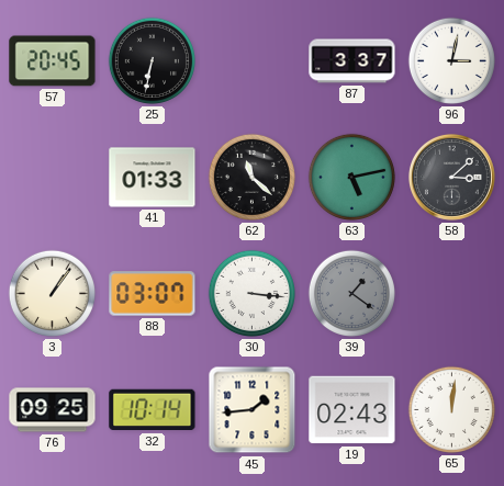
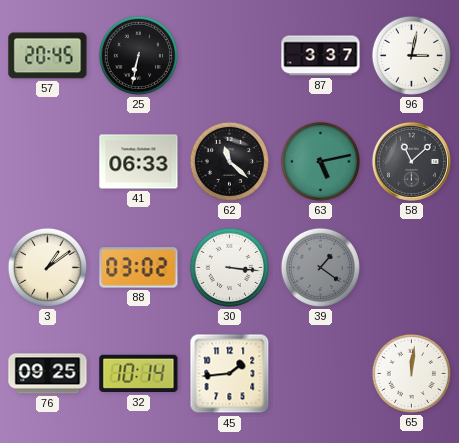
41: 01:33 -> 06:33 (139, 162)
58: 3:08 -> 11:08 (411, 161)
3: 1:06 -> 1:09 (47, 267)
88: 03:07 -> 03:02 (139, 268)
19: 02:43 -> none (352, 410)
